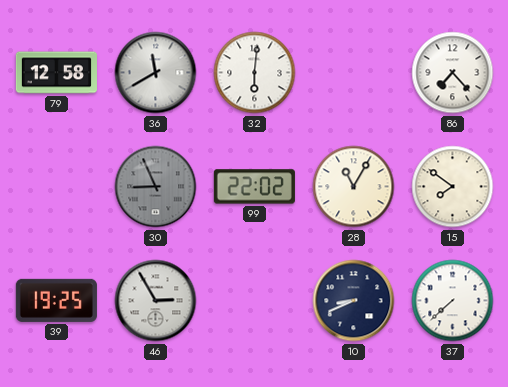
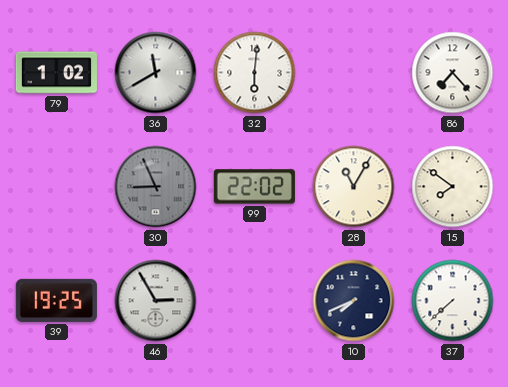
79: 12:58 -> 1:02 (56, 73)
10: 8:41 -> 7:41 (354, 301)
